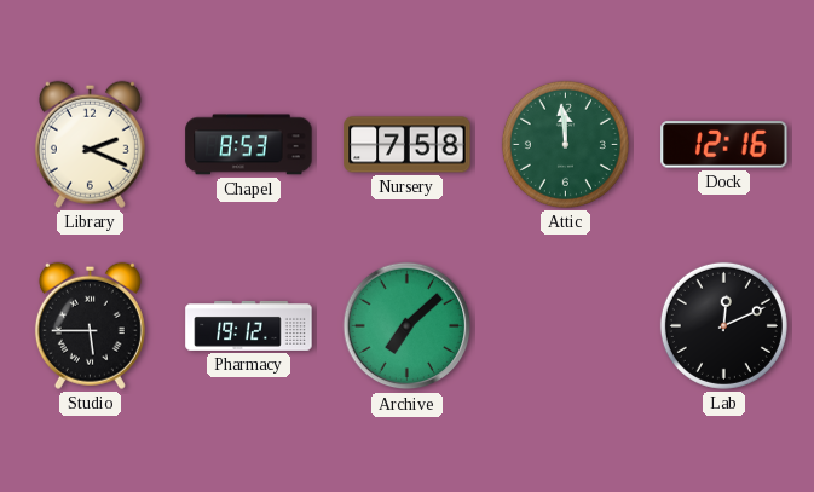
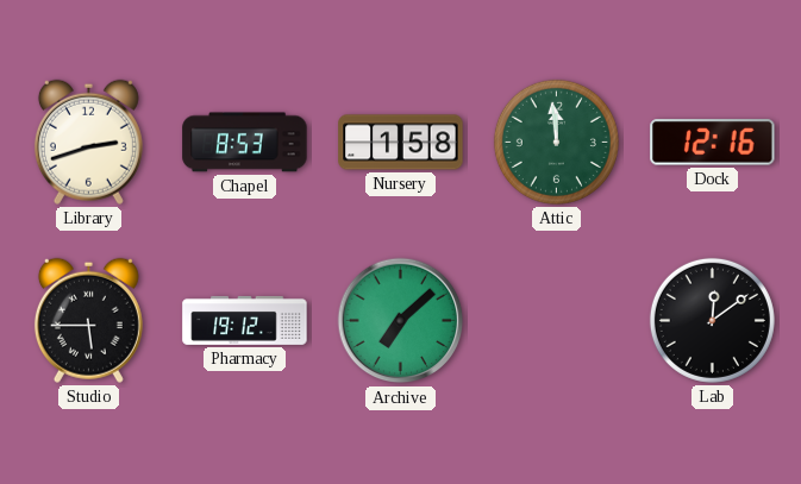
Library: 2:19 -> 2:42 (88, 142)
Nursery: 7:58 -> 1:58 (401, 143)
Lab: 12:11 -> 12:09 (712, 320)
